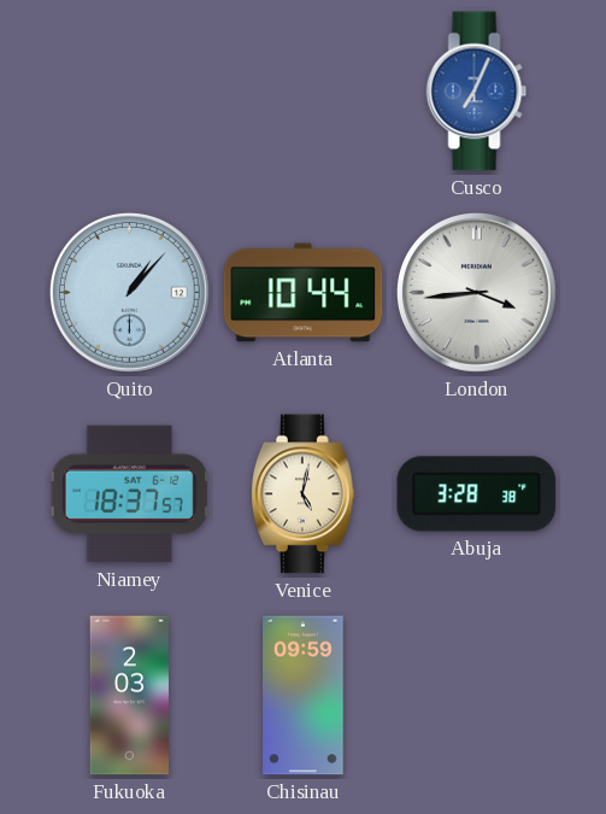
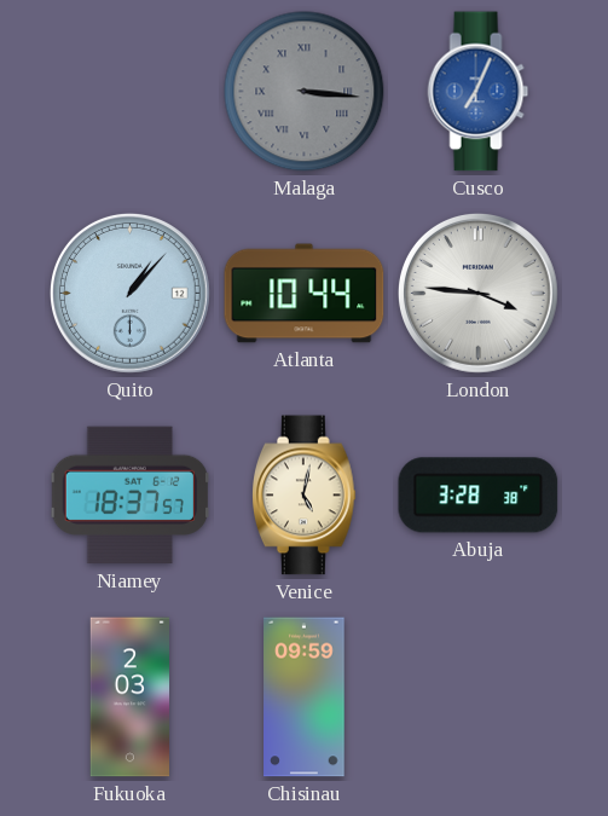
Malaga: none -> 3:16 (305, 92)
London: 3:44 -> 3:46 (477, 293)
